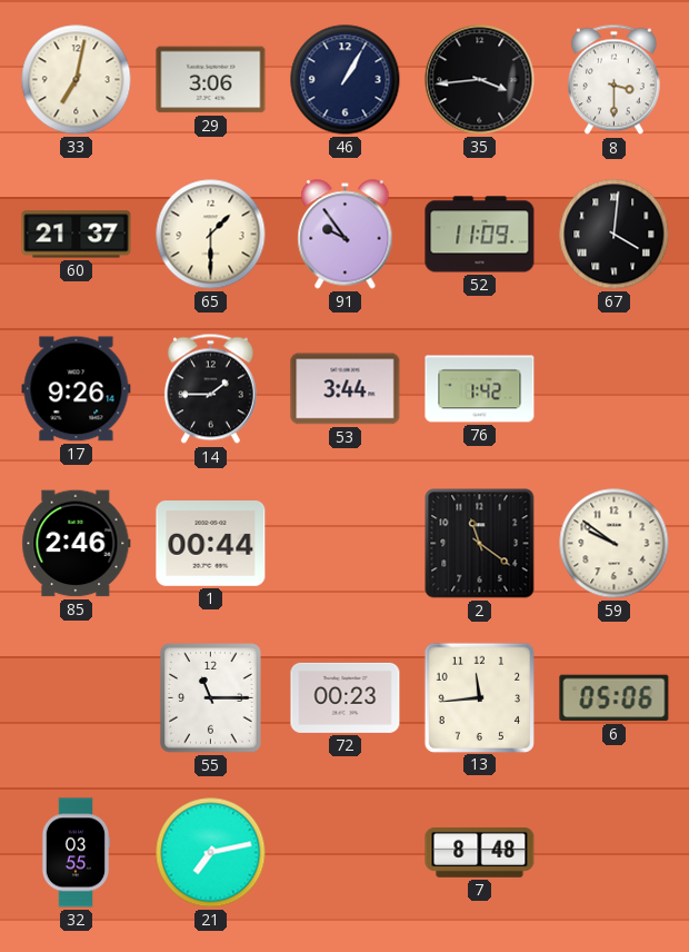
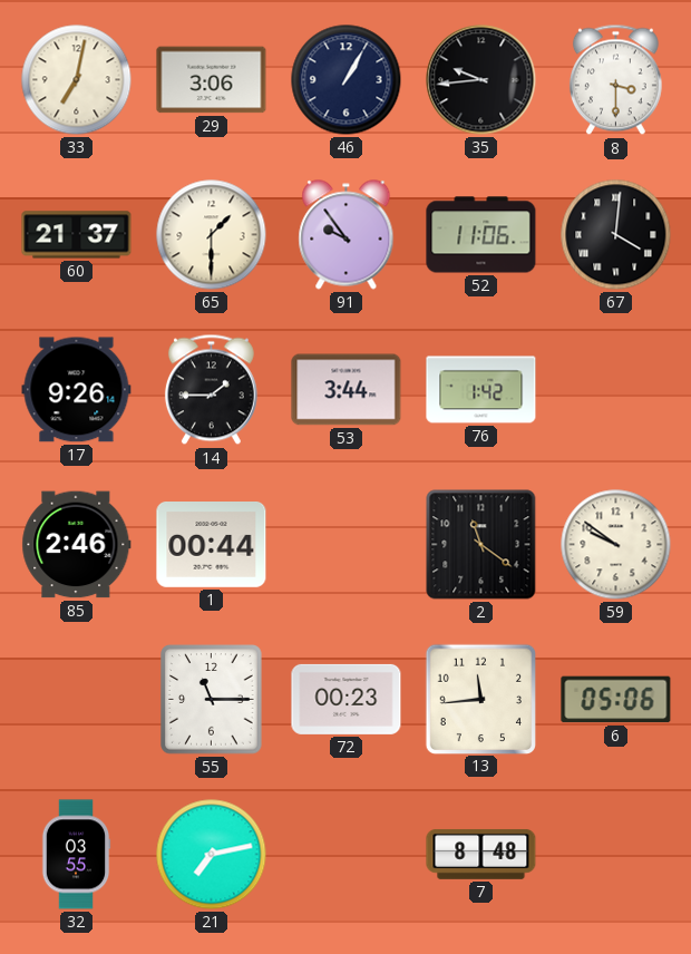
35: 3:44 -> 9:44 (481, 80)
52: 11:09 -> 11:06 (481, 235)
